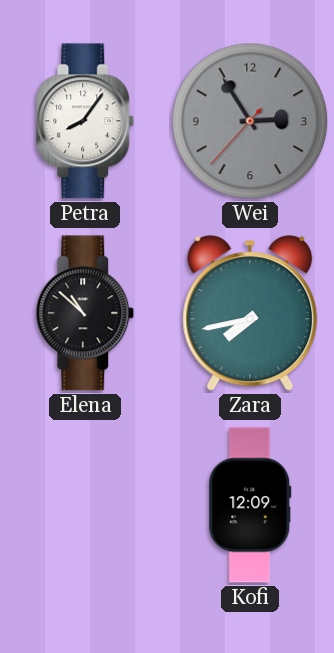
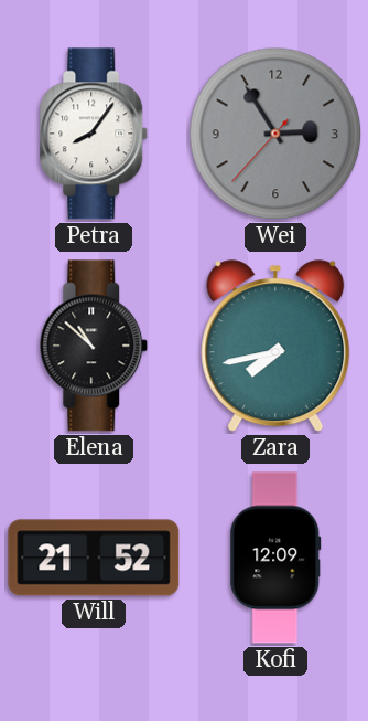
Will: none -> 21:52 (94, 558)
